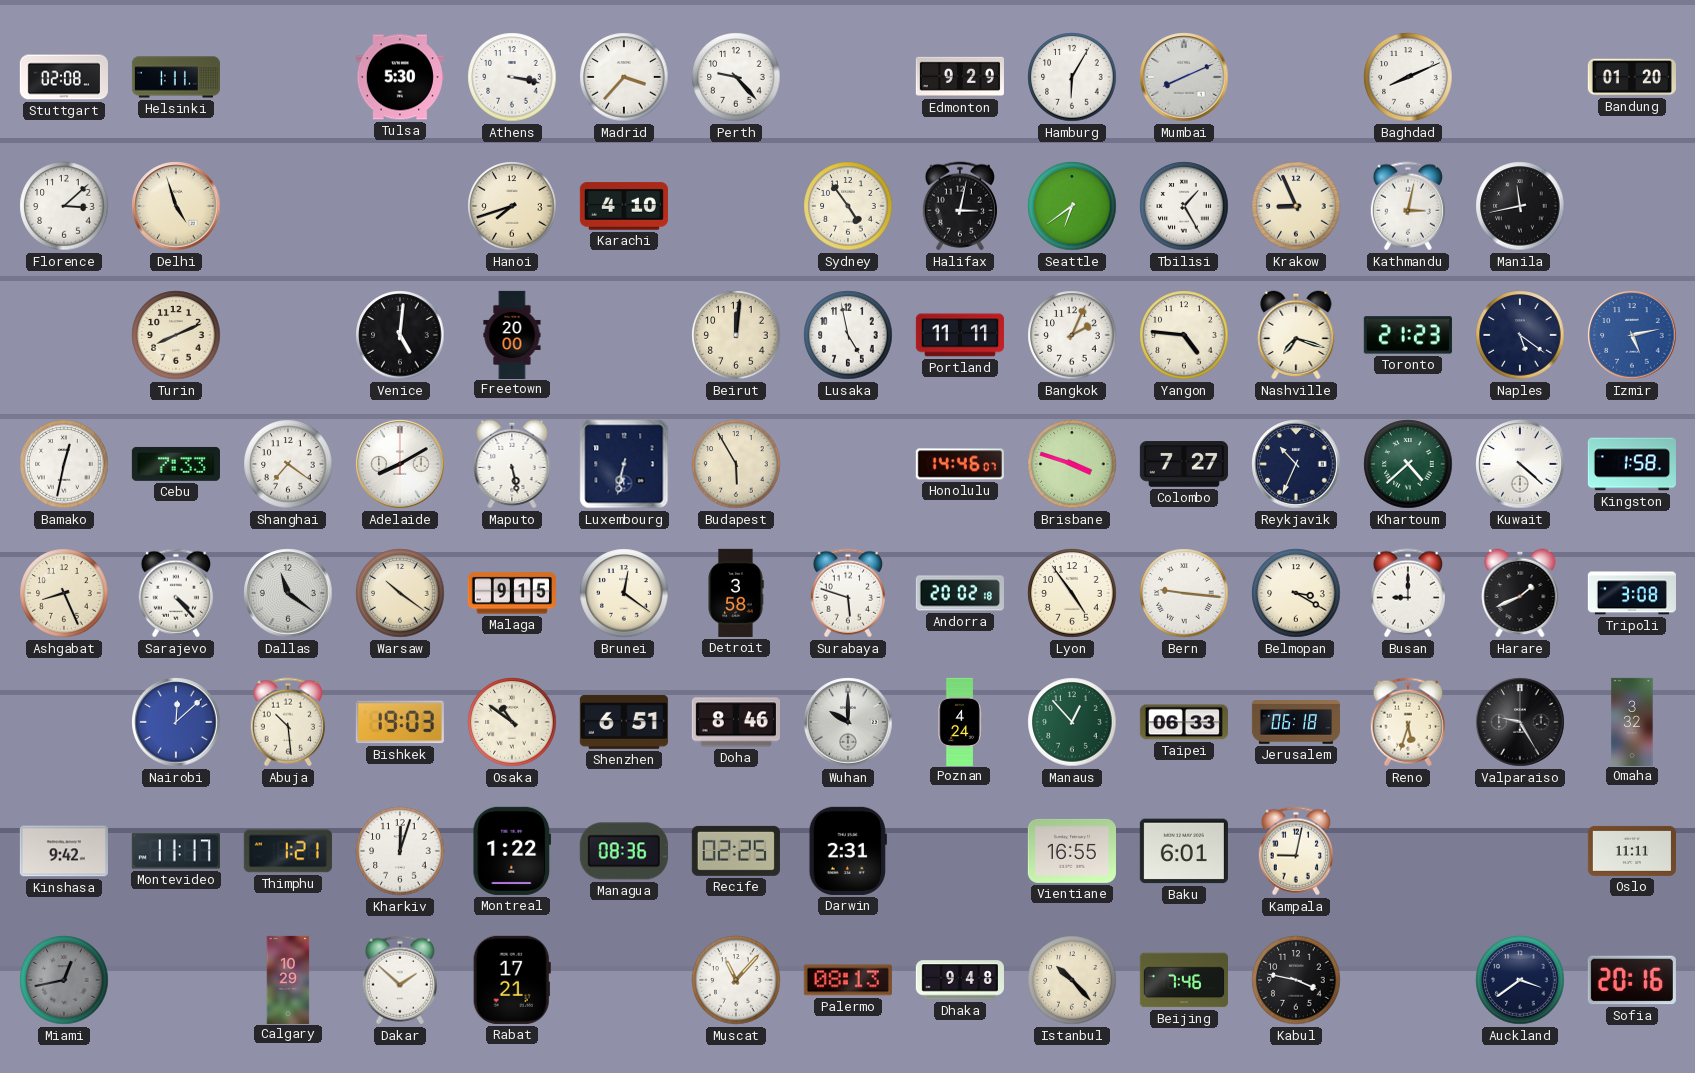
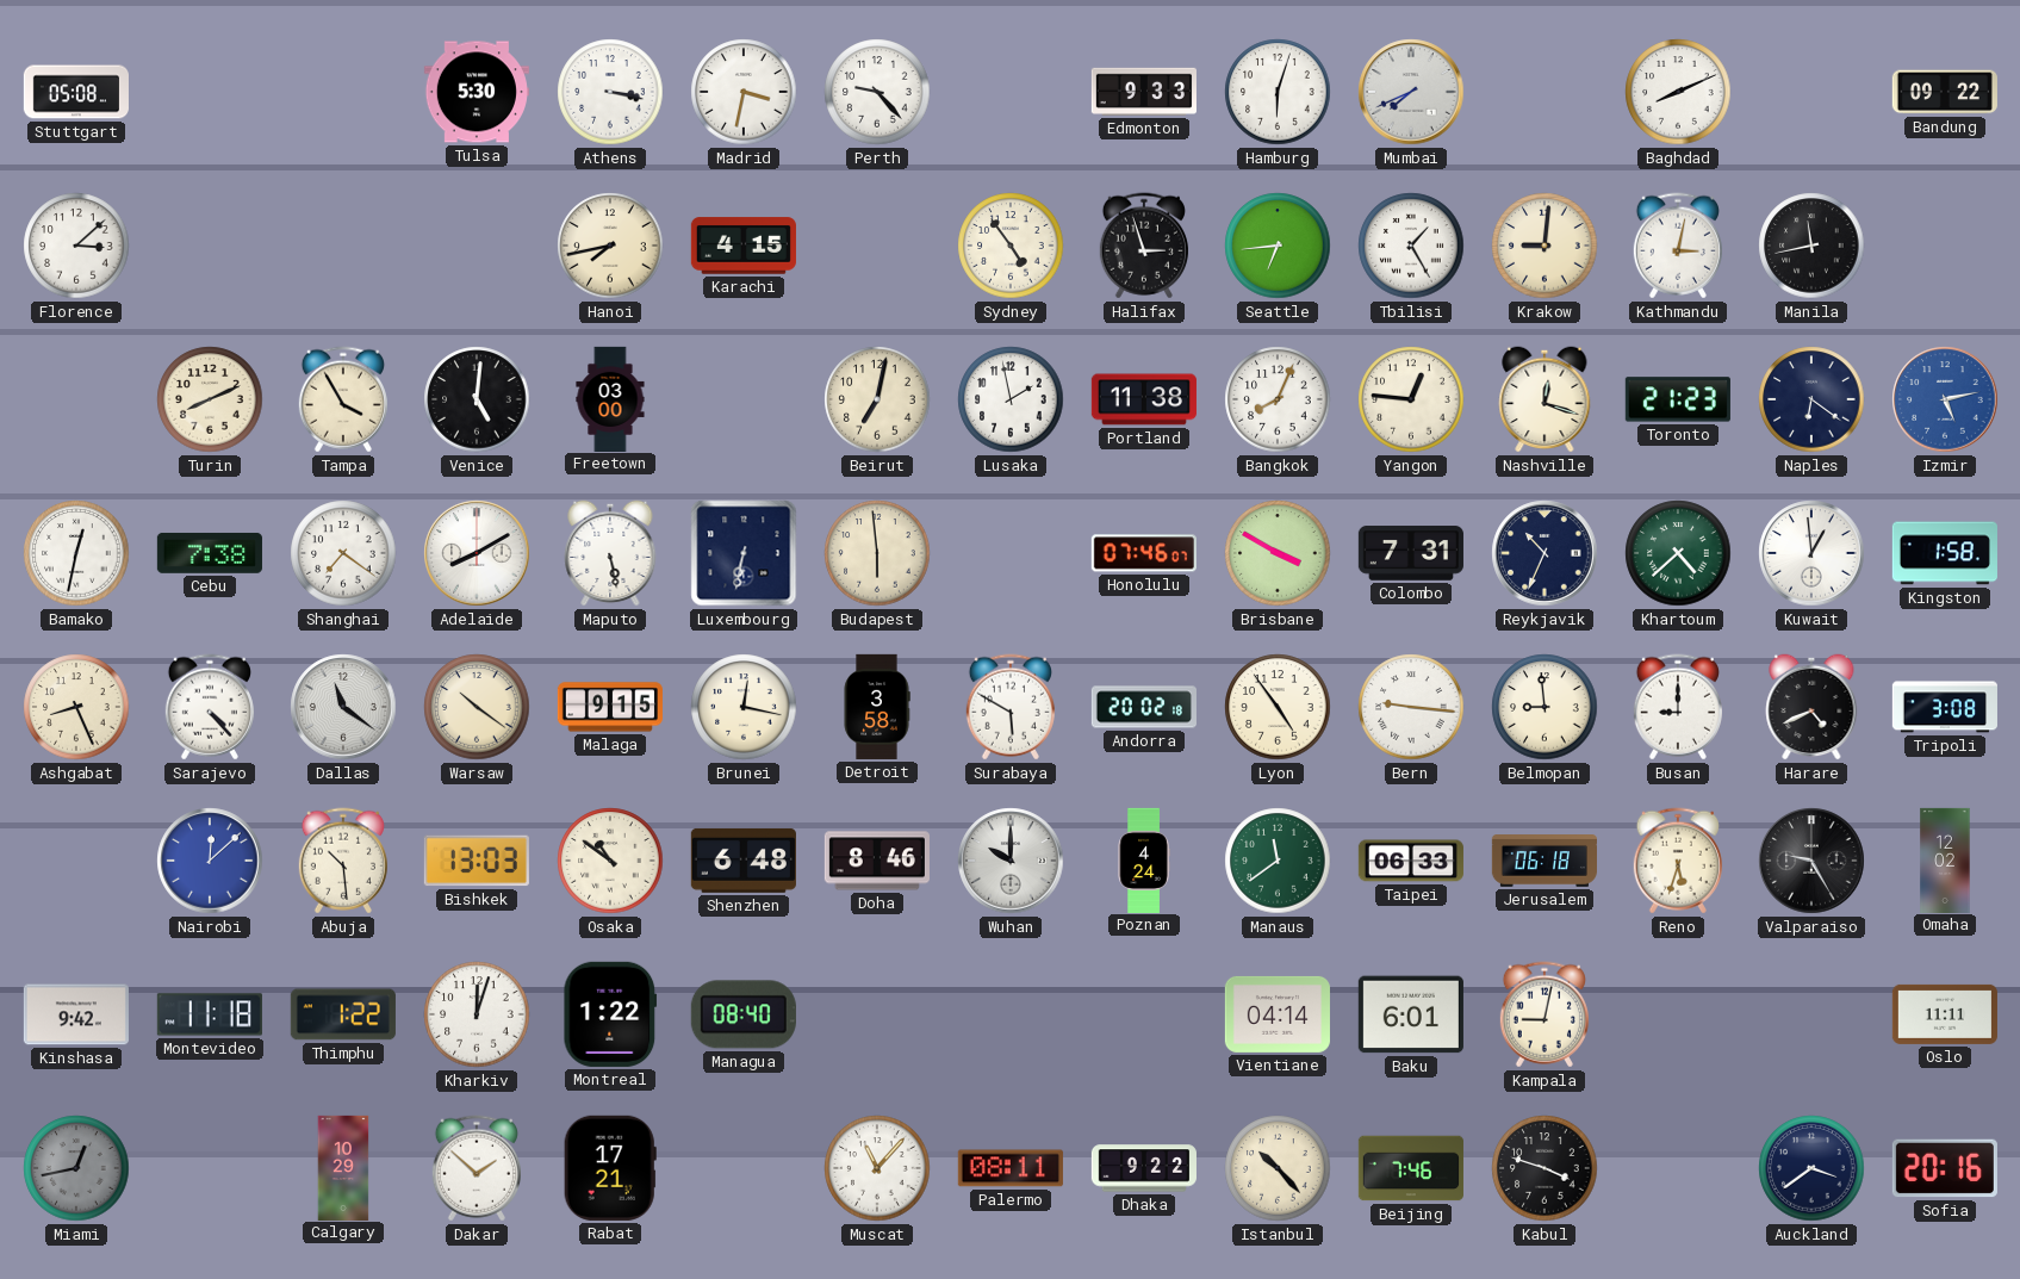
Stuttgart: 02:08 -> 05:08 (76, 92)
Helsinki: 1:11 -> none (175, 77)
Madrid: 3:37 -> 3:32 (744, 92)
Edmonton: 9:29 -> 9:33 (1144, 92)
Hamburg: 6:05 -> 6:03 (1278, 92)
Mumbai: 8:11 -> 7:41 (1411, 92)
Bandung: 01:20 -> 09:22 (1945, 92)
Delhi: 4:57 -> none (176, 206)
Hanoi: 7:42 -> 7:43 (610, 246)
Karachi: 4:10 -> 4:15 (744, 246)
Halifax: 3:02 -> 2:57 (1144, 246)
Seattle: 6:39 -> 6:44 (1278, 246)
Krakow: 8:56 -> 9:01 (1544, 246)
Tampa: none -> 3:55 (343, 399)
Freetown: 20:00 -> 03:00 (610, 398)
Beirut: 12:01 -> 7:02 (877, 399)
Lusaka: 4:58 -> 1:58 (1011, 399)
Portland: 11:11 -> 11:38 (1144, 399)
Bangkok: 2:04 -> 8:04 (1278, 399)
Yangon: 4:46 -> 12:46 (1411, 399)
Nashville: 7:18 -> 12:18 (1544, 399)
Naples: 5:21 -> 6:21 (1811, 399)
Cebu: 7:33 -> 7:38 (210, 553)
Budapest: 5:55 -> 5:59 (877, 553)
Honolulu: 14:46 -> 07:46 (1144, 553)
Brisbane: 3:48 -> 3:50 (1278, 553)
Colombo: 7:27 -> 7:31 (1411, 553)
Kuwait: 4:22 -> 12:59 (1811, 553)
Brunei: 12:21 -> 12:17 (744, 707)
Surabaya: 5:48 -> 5:50 (1011, 707)
Belmopan: 3:20 -> 8:59 (1544, 707)
Harare: 1:41 -> 4:41 (1811, 707)
Bishkek: 19:03 -> 13:03 (477, 861)
Shenzhen: 6:51 -> 6:48 (744, 861)
Manaus: 12:53 -> 11:39 (1278, 861)
Omaha: 3:32 -> 12:02 (1945, 859)
Montevideo: 11:17 -> 11:18 (210, 1014)
Thimphu: 1:21 -> 1:22 (343, 1014)
Managua: 08:36 -> 08:40 (744, 1014)
Recife: 02:25 -> none (736, 851)
Darwin: 2:31 -> none (848, 851)
Vientiane: 16:55 -> 04:14 (1278, 1014)
Palermo: 08:13 -> 08:11 (1011, 1168)
Dhaka: 9:48 -> 9:22 (1144, 1168)
Kabul: 3:47 -> 3:48 (1544, 1168)
